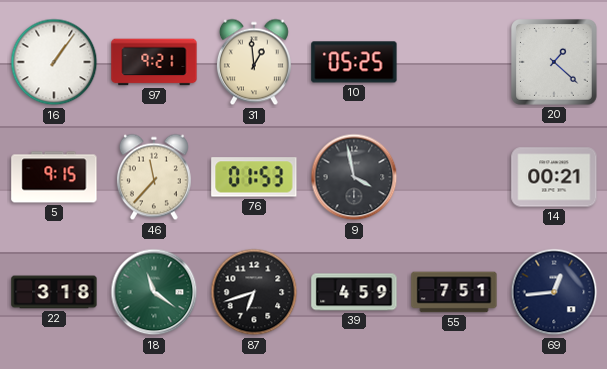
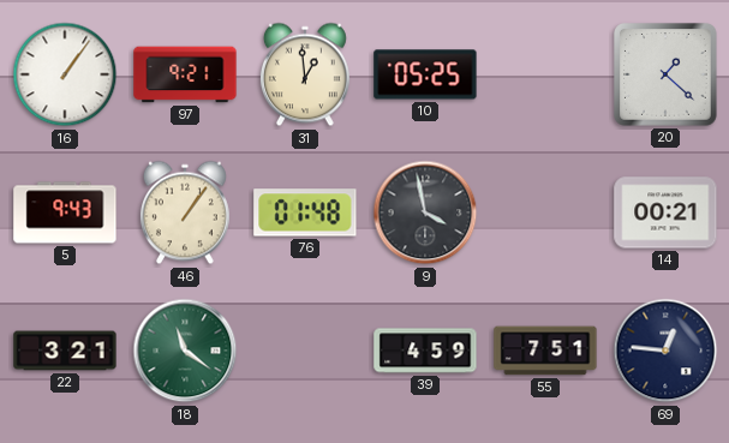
5: 9:15 -> 9:43 (65, 212)
46: 11:37 -> 1:06 (185, 212)
76: 01:53 -> 01:48 (305, 212)
22: 3:18 -> 3:21 (65, 351)
87: 6:42 -> none (254, 292)
69: 12:44 -> 12:46 (665, 351)
